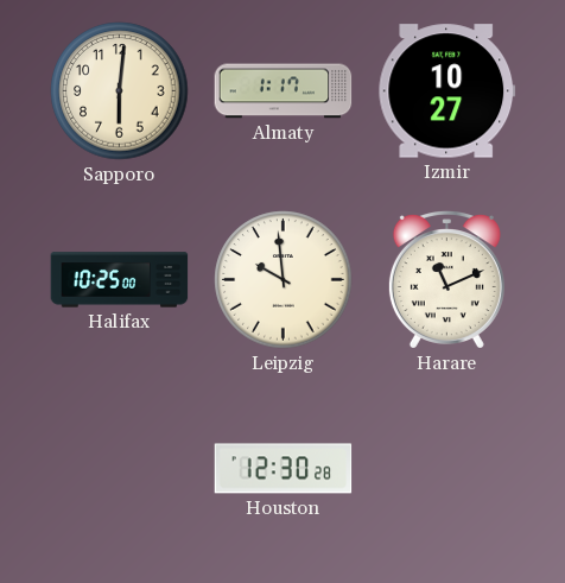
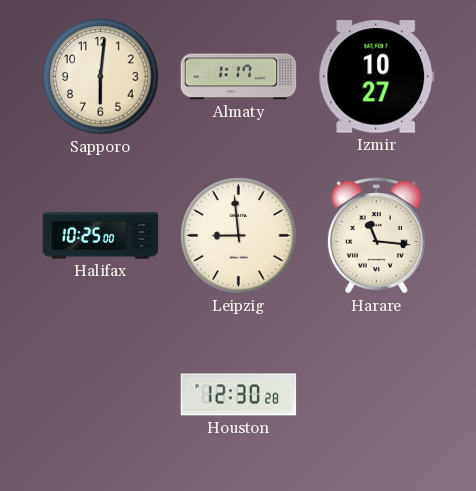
Leipzig: 9:59 -> 8:59 (239, 236)
Harare: 11:11 -> 11:16 (376, 236)
